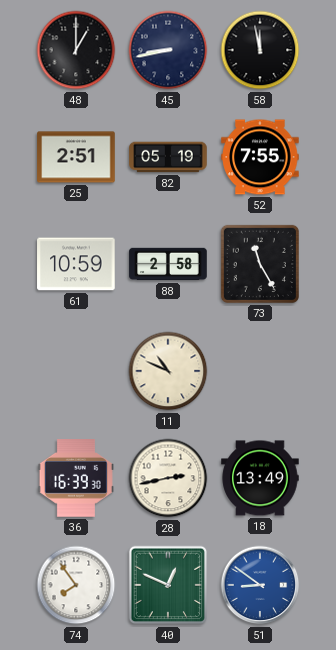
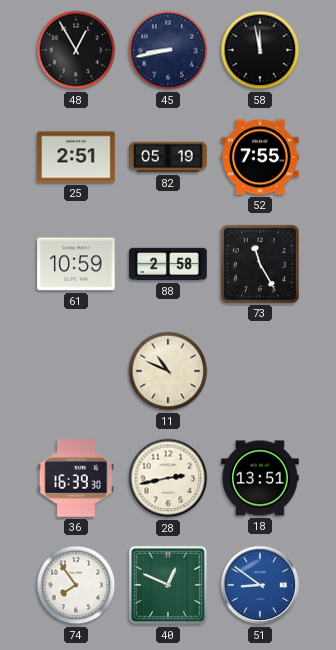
48: 1:00 -> 12:55 (76, 50)
18: 13:49 -> 13:51 (260, 478)
